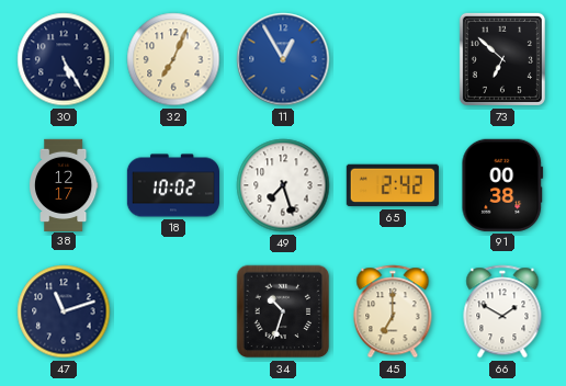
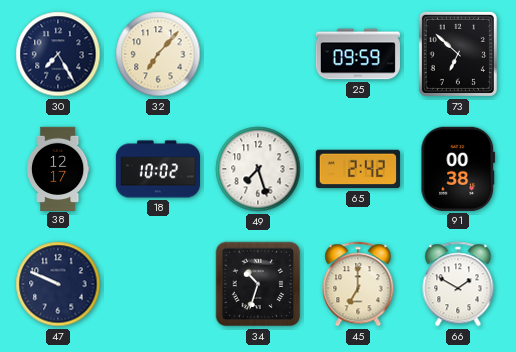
30: 5:25 -> 7:25 (58, 54)
32: 7:04 -> 7:07 (158, 54)
11: 12:55 -> none (283, 59)
25: none -> 09:59 (358, 54)
47: 11:12 -> 9:49 (58, 284)
